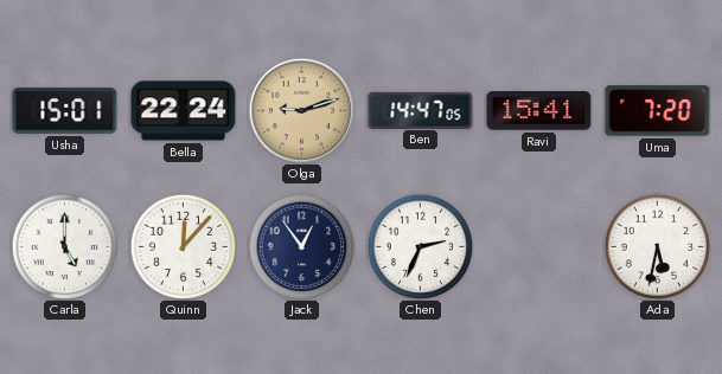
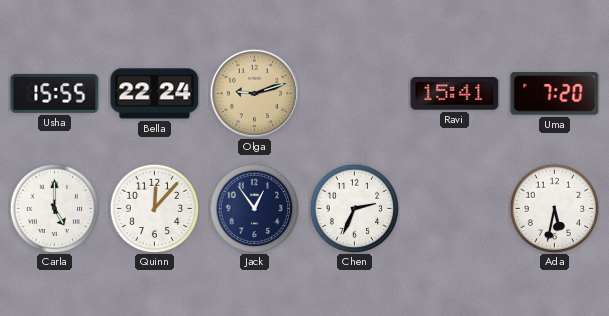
Usha: 15:01 -> 15:55 (55, 93)
Ben: 14:47 -> none (421, 110)
